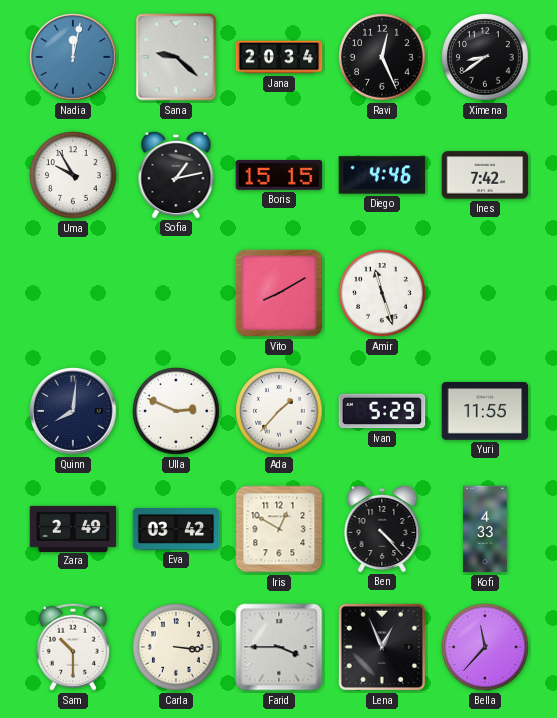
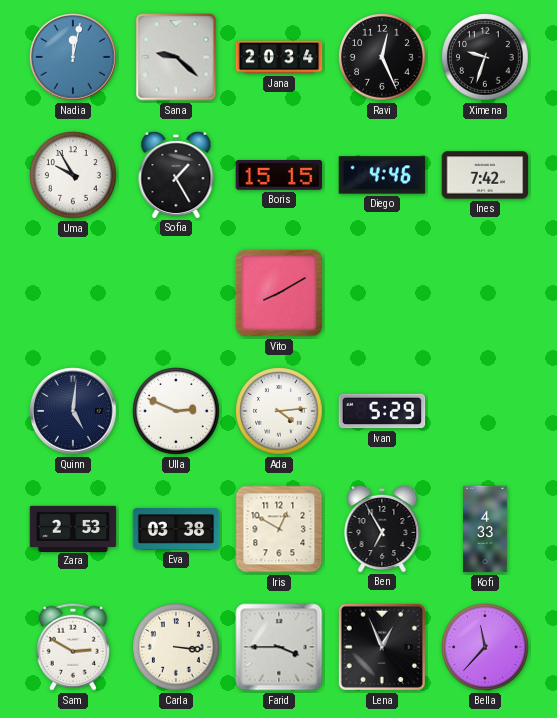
Ximena: 8:39 -> 9:33 (485, 57)
Sofia: 1:13 -> 1:25 (176, 174)
Amir: 11:27 -> none (382, 293)
Quinn: 8:01 -> 5:01 (73, 411)
Ada: 1:37 -> 4:14 (279, 411)
Yuri: 11:55 -> none (485, 412)
Zara: 2:49 -> 2:53 (73, 528)
Eva: 03:42 -> 03:38 (176, 529)
Ben: 4:23 -> 6:55 (382, 528)
Sam: 10:30 -> 2:50 (73, 647)
